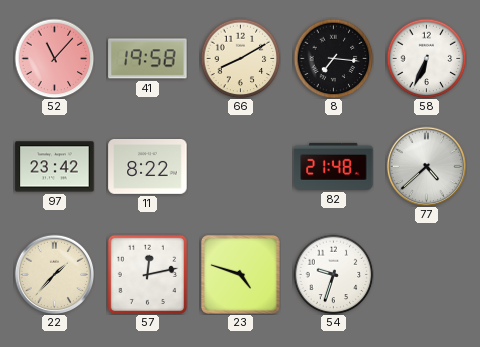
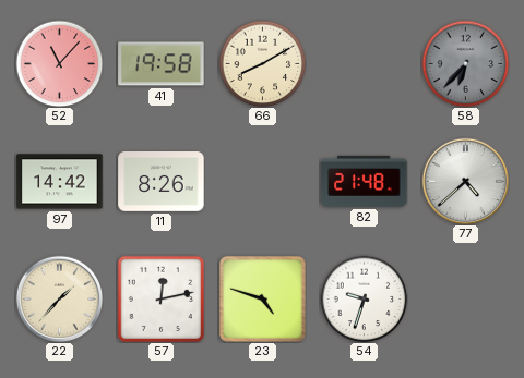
8: 7:16 -> none (333, 58)
58: 6:34 -> 6:37 (465, 63)
58 dial: white -> grey (465, 63)
97: 23:42 -> 14:42 (60, 182)
11: 8:22 -> 8:26 (162, 182)
